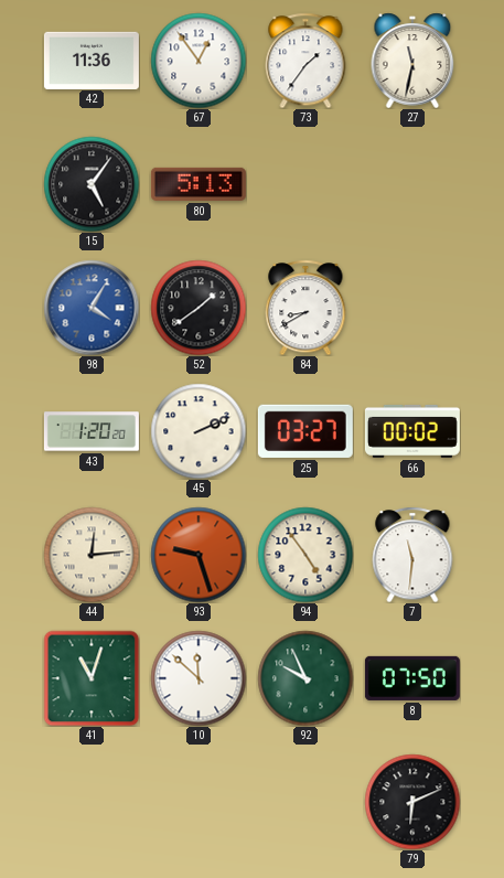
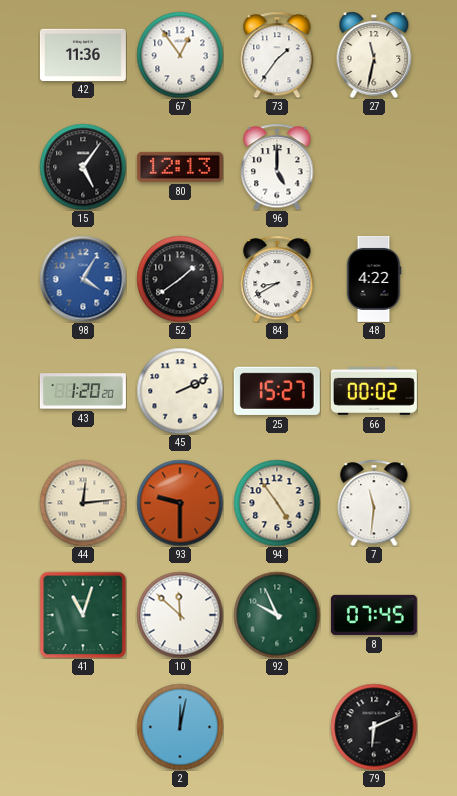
80: 5:13 -> 12:13 (180, 167)
96: none -> 5:00 (277, 167)
48: none -> 4:22 (374, 279)
25: 03:27 -> 15:27 (277, 391)
93: 9:27 -> 9:30 (180, 503)
8: 07:50 -> 07:45 (374, 615)
2: none -> 12:02 (180, 727)
